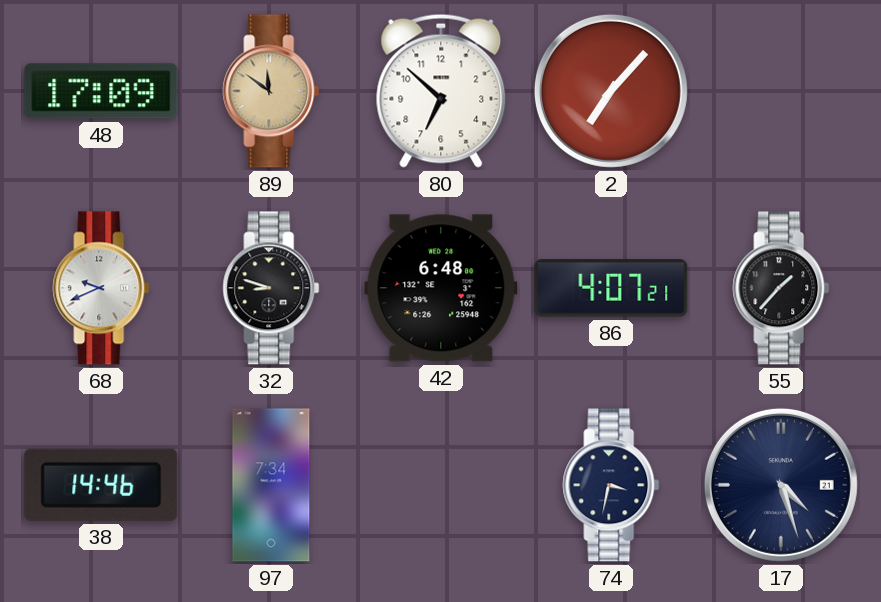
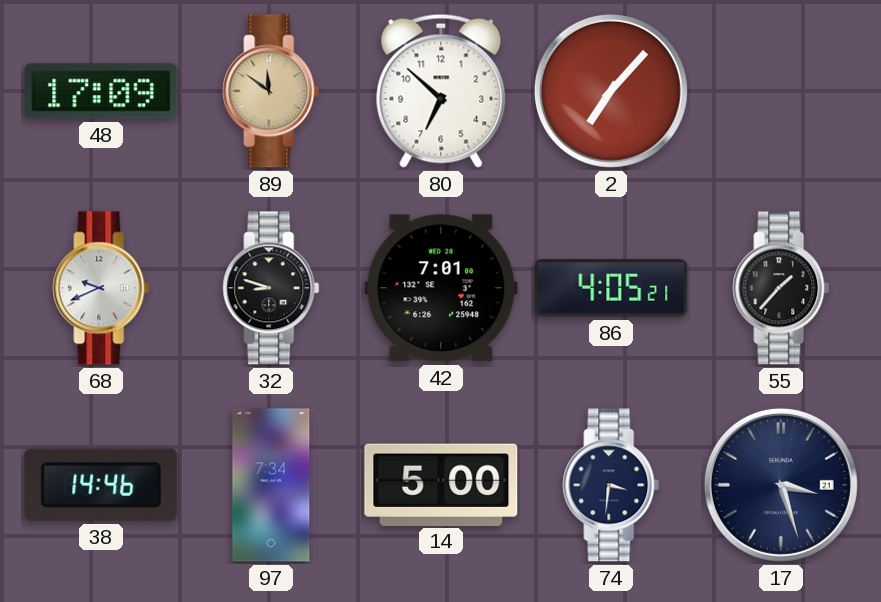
42: 6:48 -> 7:01 (441, 288)
86: 4:07 -> 4:05 (611, 288)
14: none -> 5:00 (441, 484)
74: 3:32 -> 3:31 (611, 485)
17: 4:27 -> 3:27 (781, 485)
